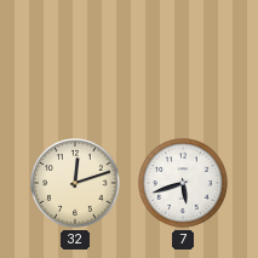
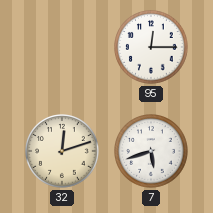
95: none -> 12:15 (151, 47)
